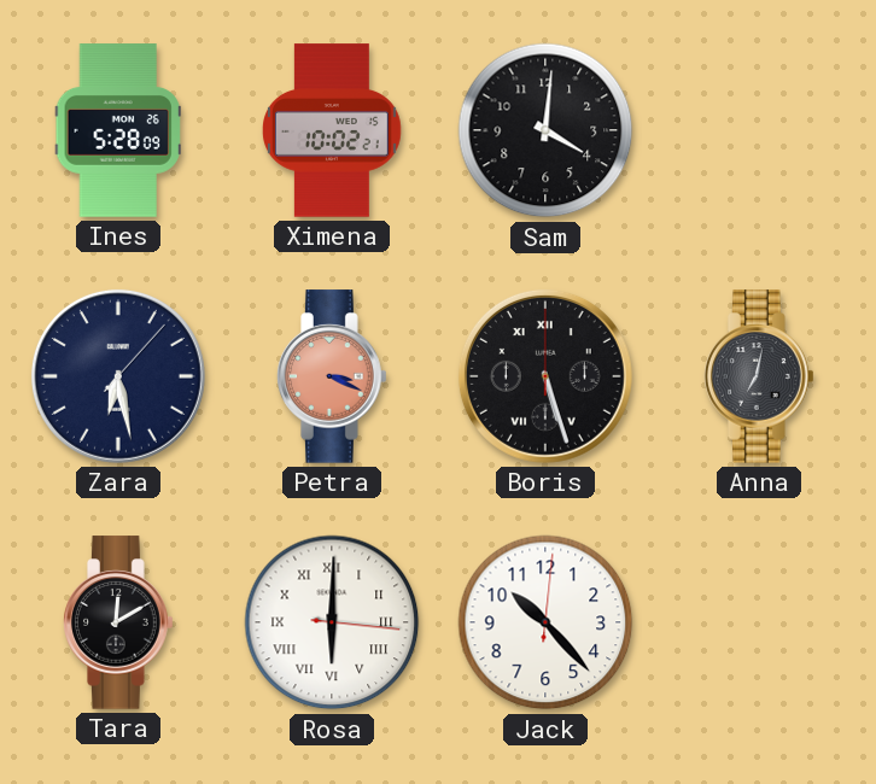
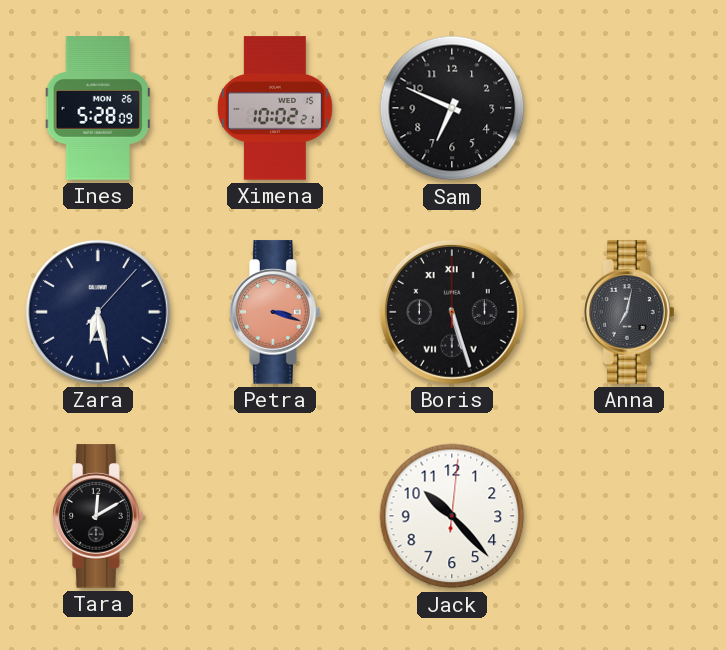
Sam: 4:01 -> 6:49 (452, 108)
Petra: 3:19 -> 3:18 (276, 312)
Rosa: 6:00 -> none (332, 622)
